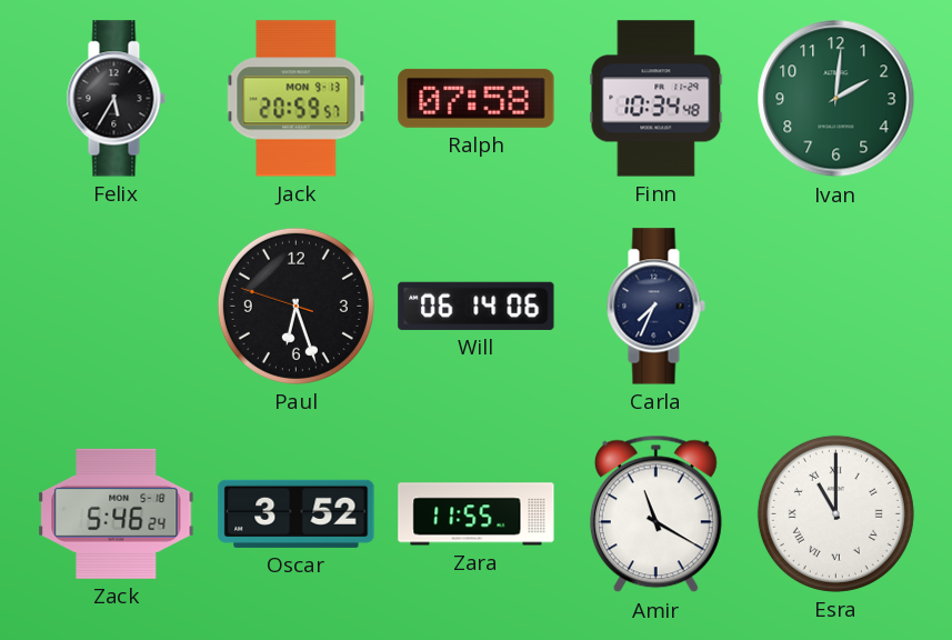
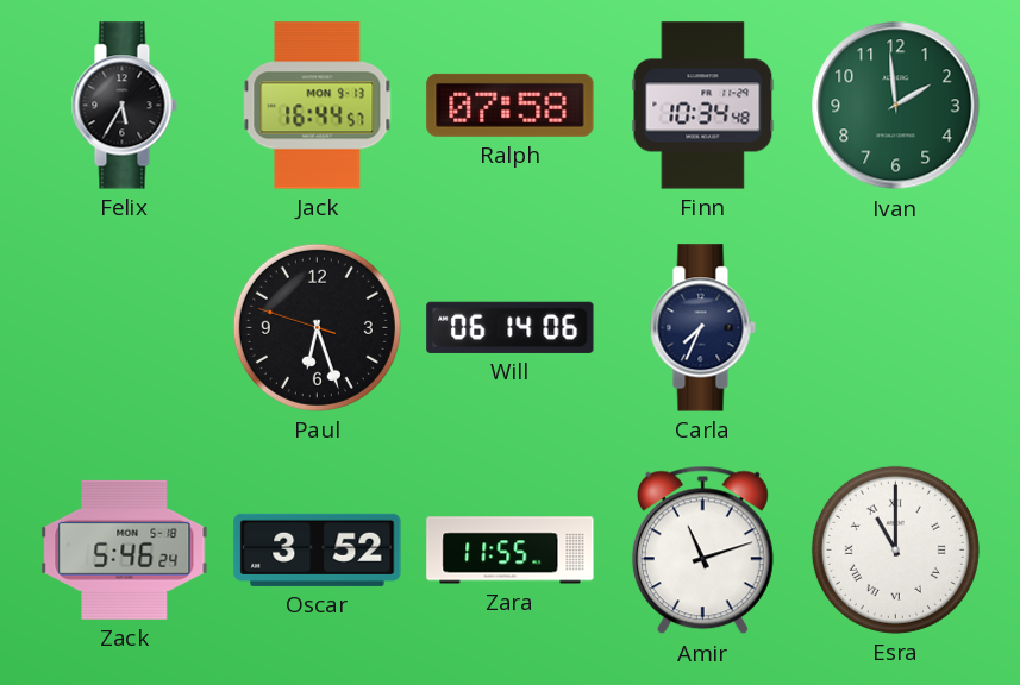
Jack: 20:59 -> 16:44 (318, 106)
Ivan: 2:01 -> 1:59 (896, 106)
Amir: 11:20 -> 11:12 (702, 551)
